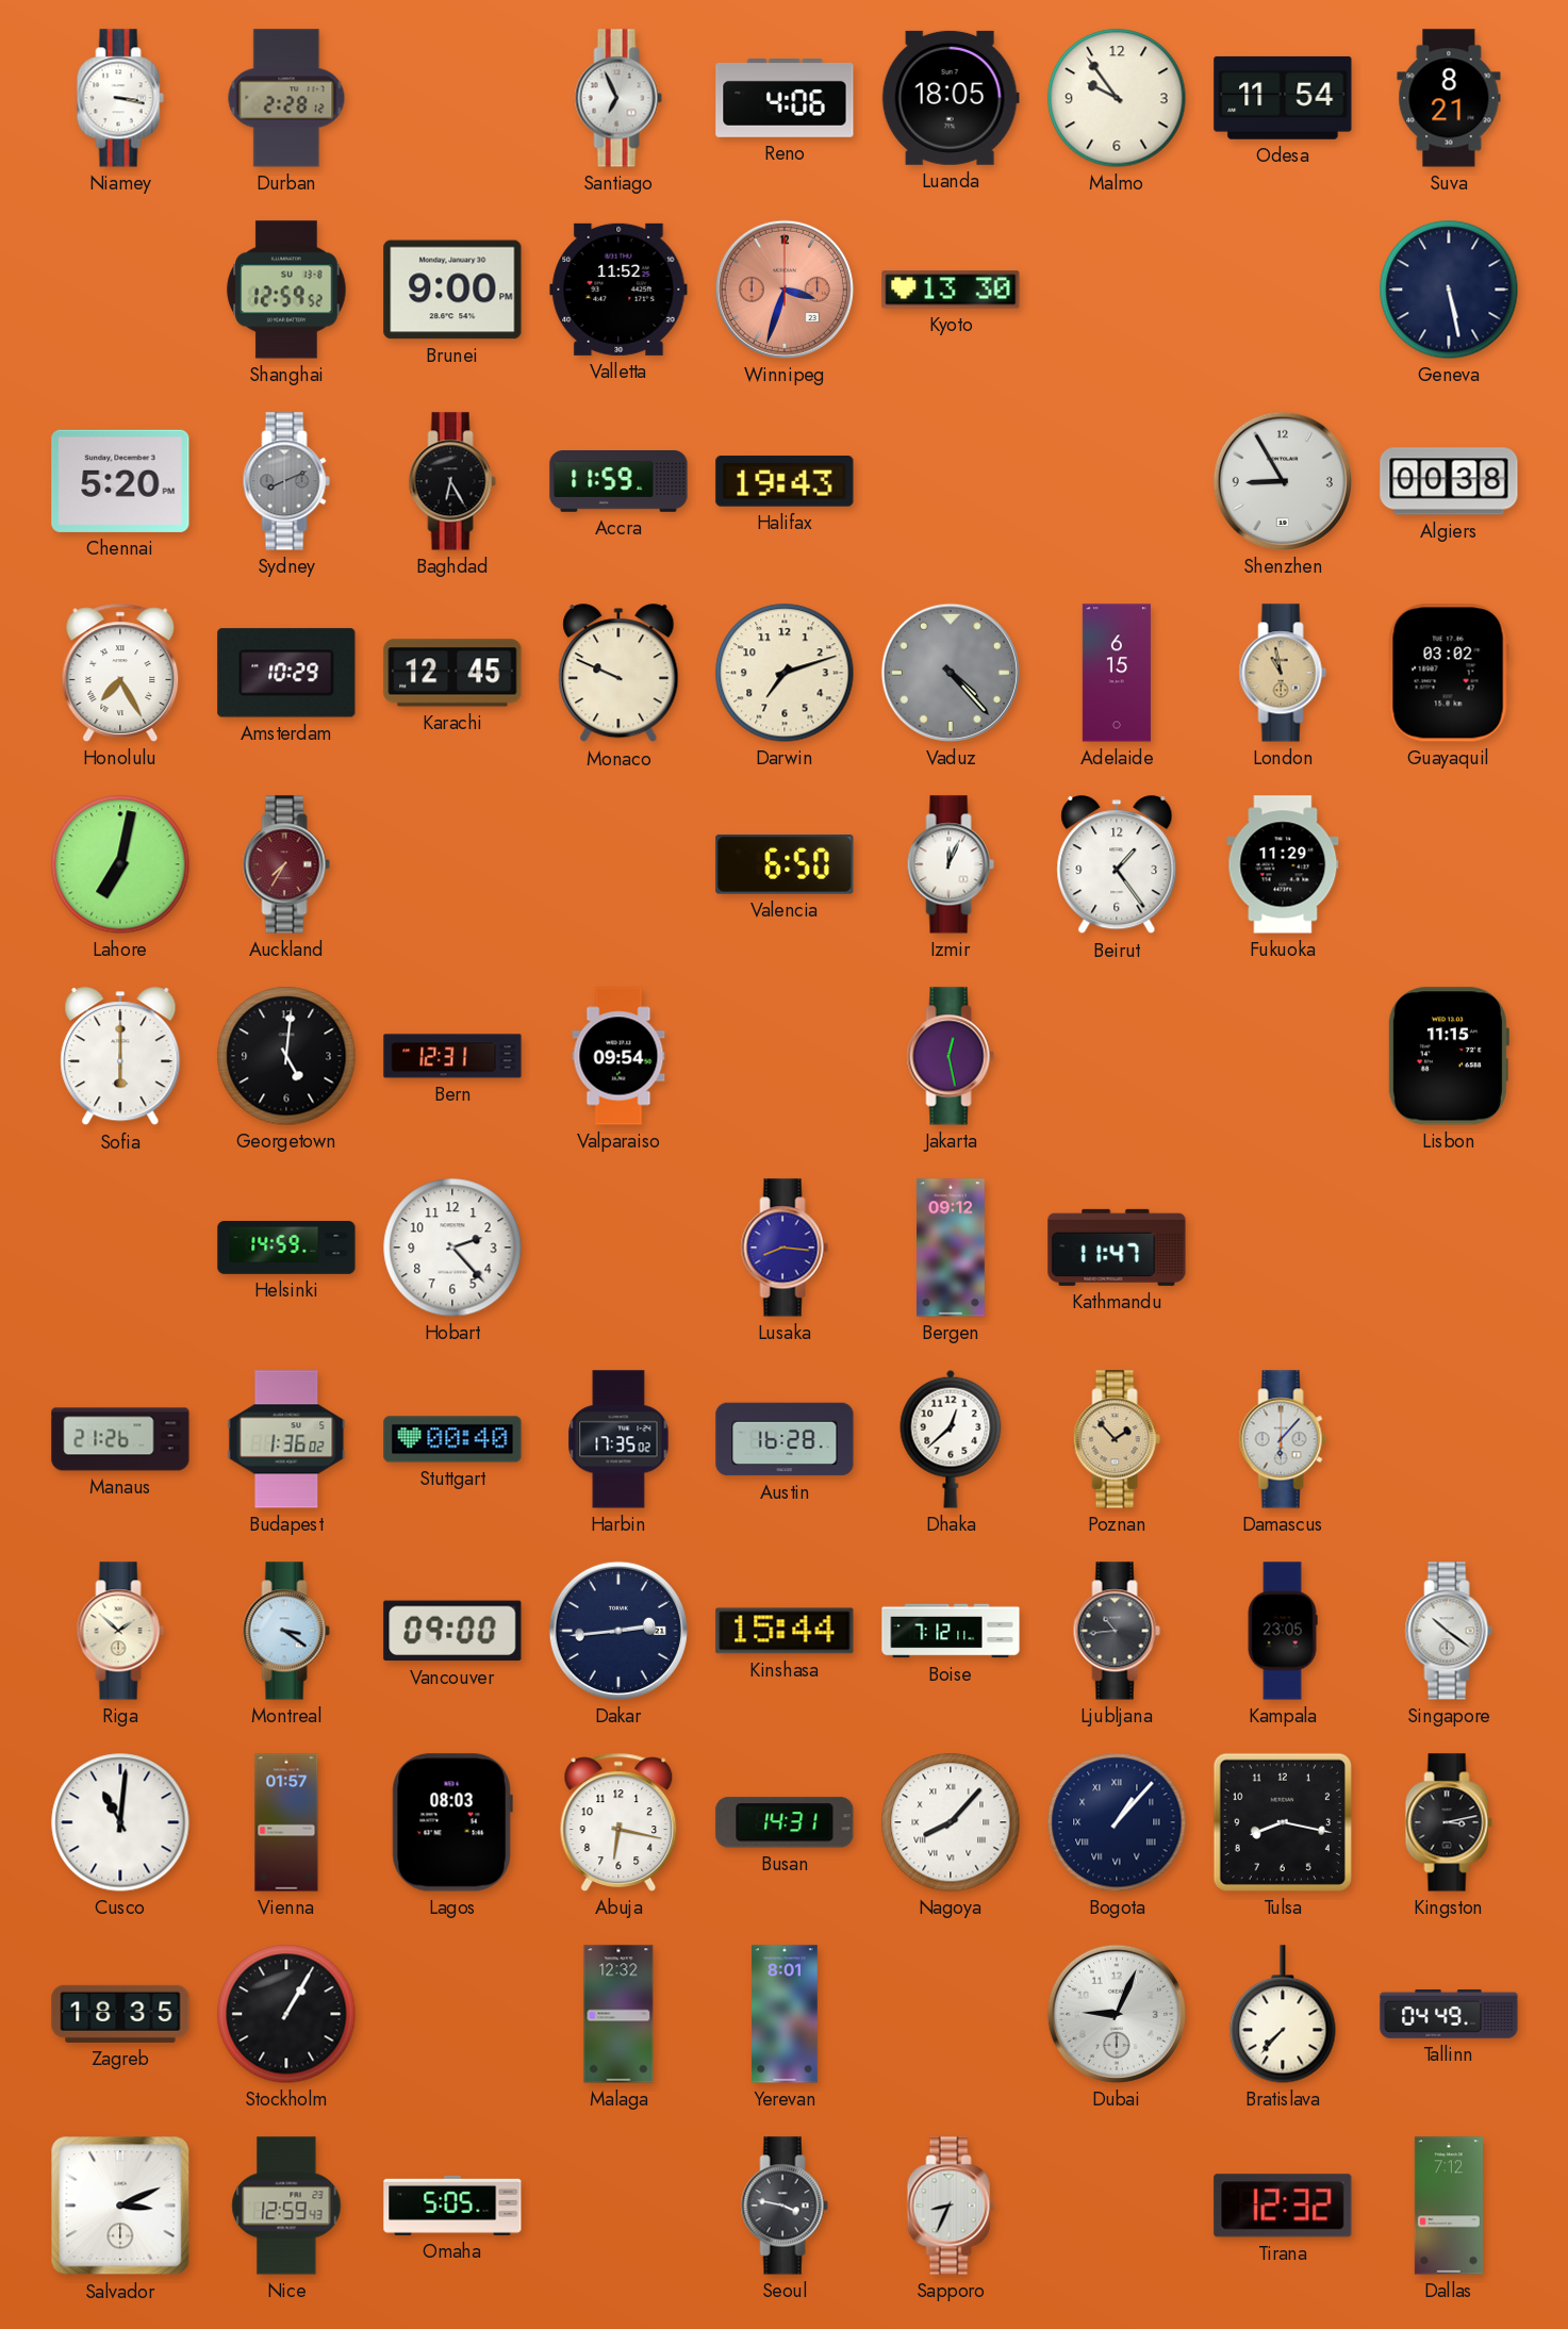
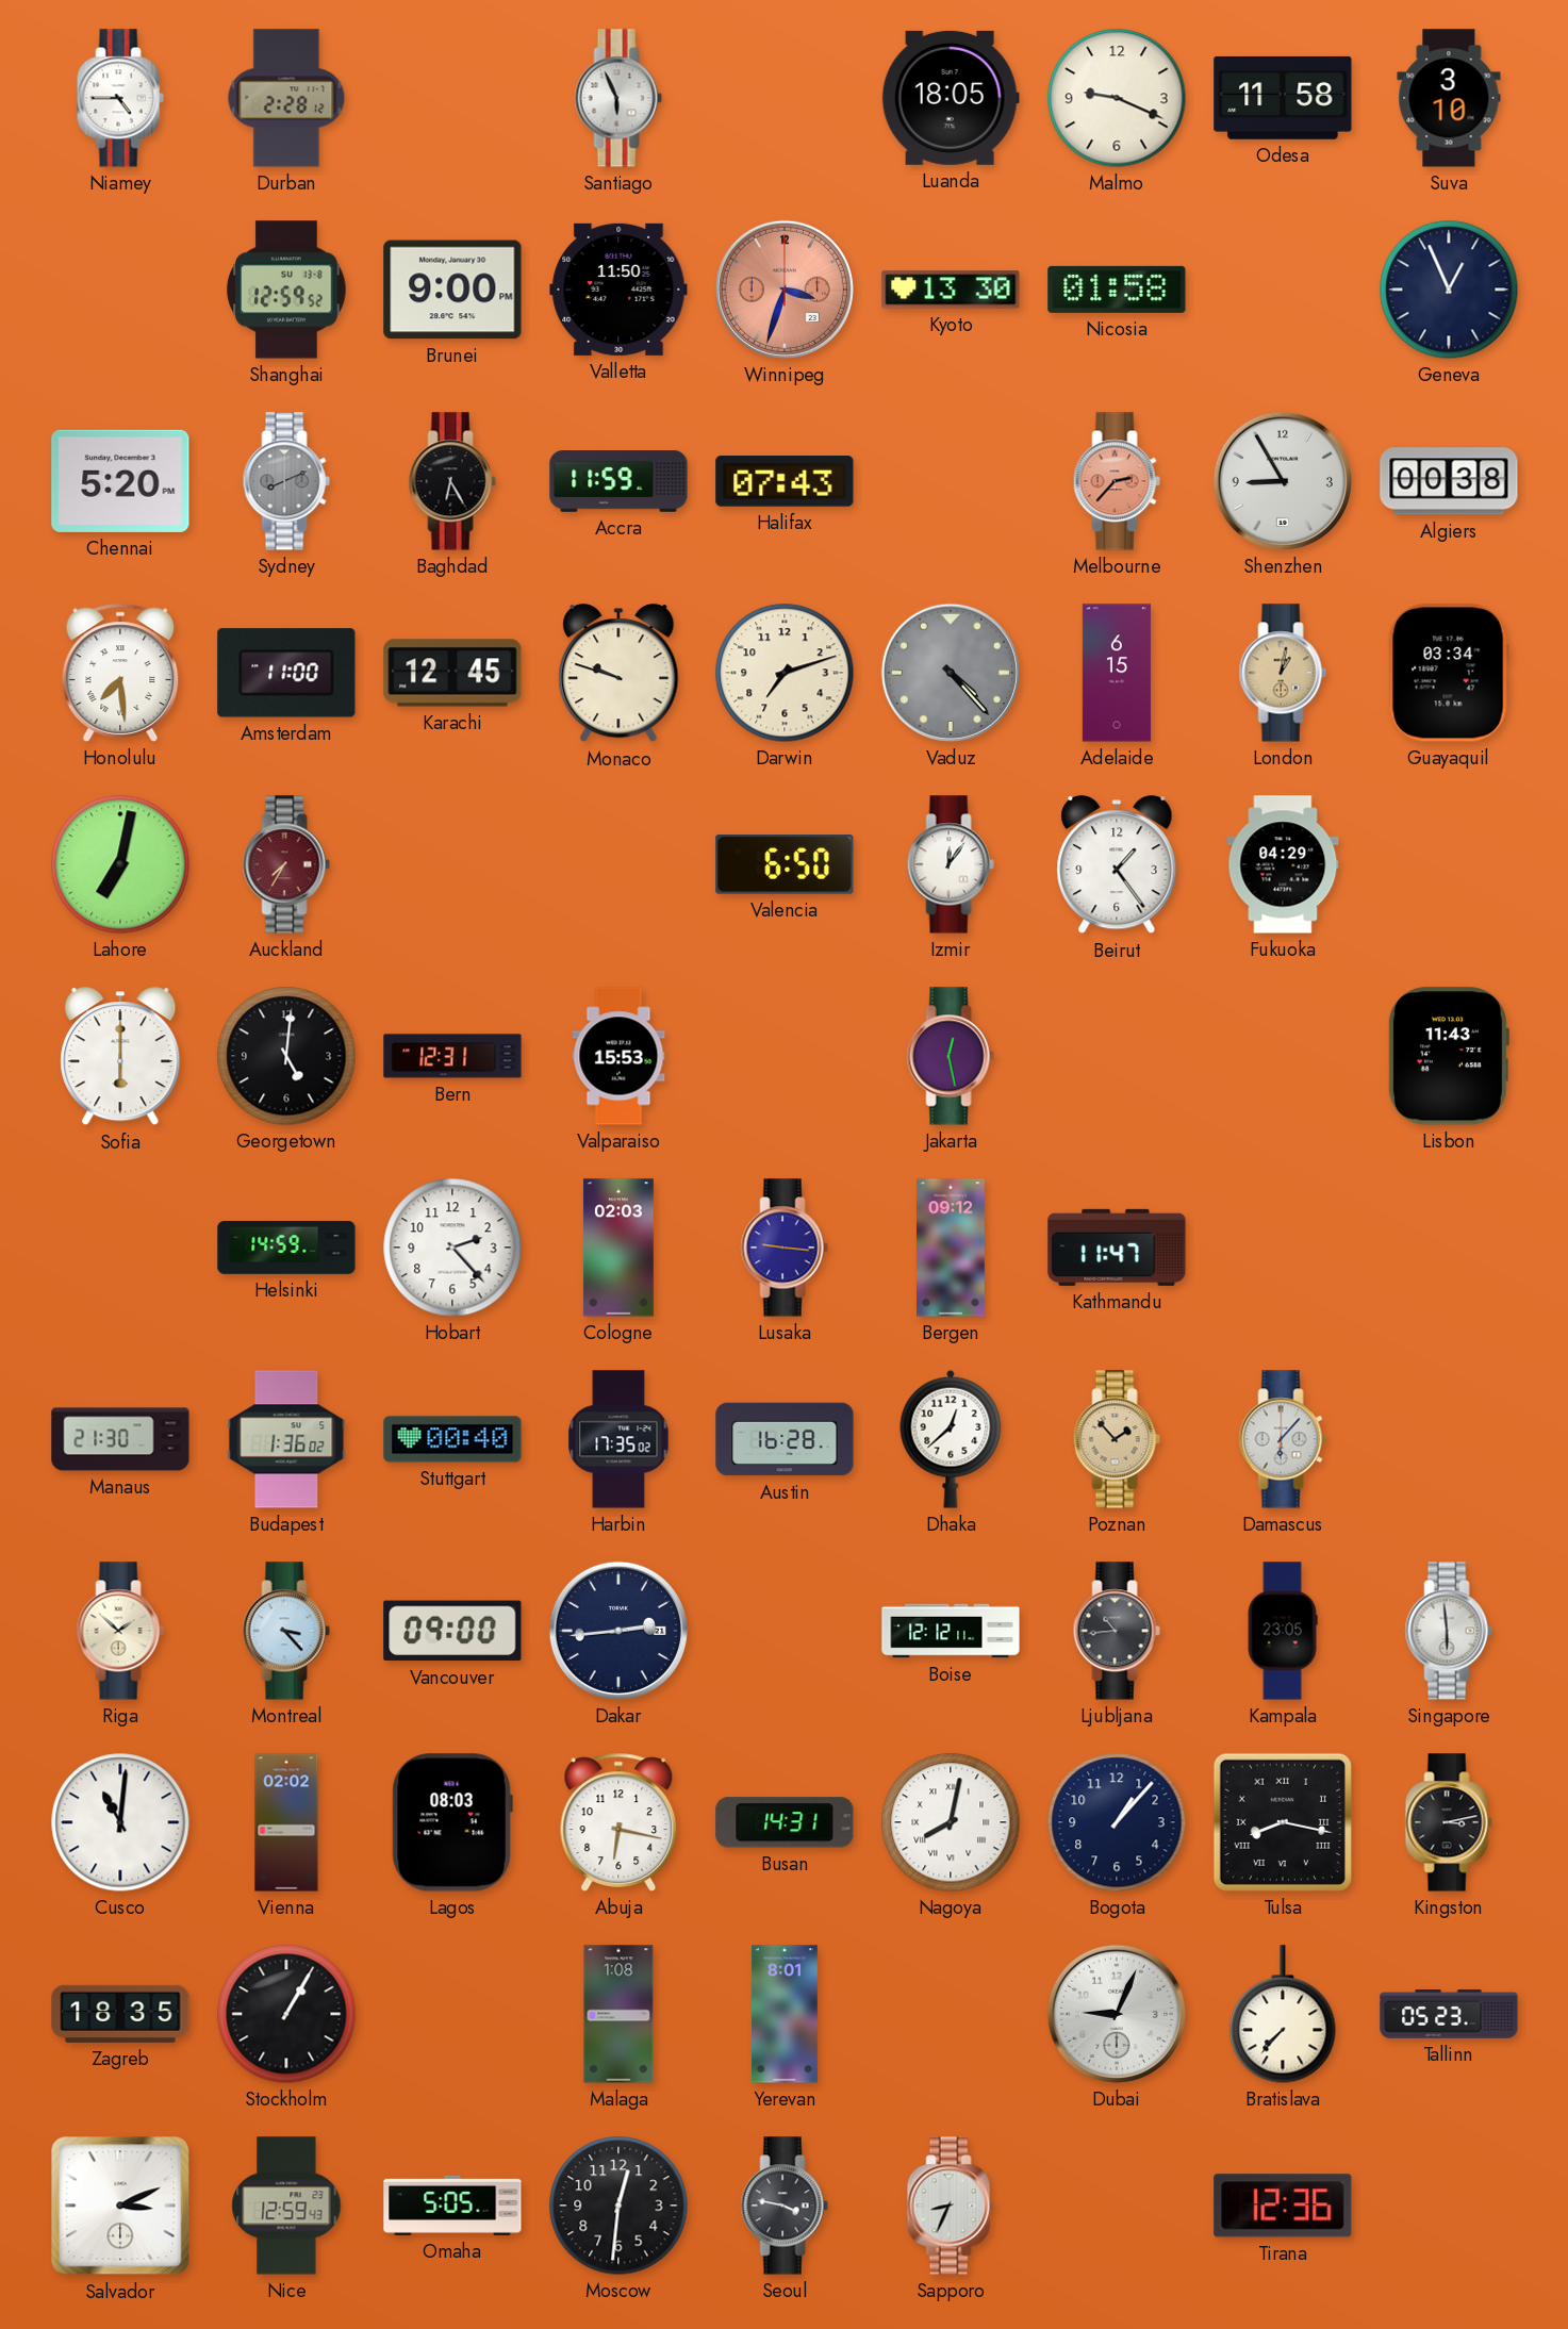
Niamey: 3:17 -> 4:45 (120, 98)
Santiago: 6:56 -> 5:56 (618, 98)
Reno: 4:06 -> none (785, 99)
Malmo: 9:54 -> 9:19 (1117, 98)
Odesa: 11:54 -> 11:58 (1283, 98)
Suva: 8:21 -> 3:10 (1449, 98)
Valletta: 11:52 -> 11:50 (618, 290)
Nicosia: none -> 01:58 (1117, 290)
Geneva: 5:28 -> 12:56 (1449, 290)
Halifax: 19:43 -> 07:43 (785, 481)
Melbourne: none -> 2:37 (1117, 481)
Honolulu: 7:25 -> 7:29 (120, 673)
Amsterdam: 10:29 -> 11:00 (286, 673)
Monaco: 9:49 -> 9:48 (618, 674)
London: 10:58 -> 1:02 (1283, 673)
Guayaquil: 03:02 -> 03:34 (1449, 673)
Izmir: 12:04 -> 12:06 (951, 864)
Fukuoka: 11:29 -> 04:29 (1283, 864)
Valparaiso: 09:54 -> 15:53 (618, 1056)
Lisbon: 11:15 -> 11:43 (1448, 1056)
Cologne: none -> 02:03 (618, 1248)
Lusaka: 8:16 -> 9:16 (785, 1248)
Manaus: 21:26 -> 21:30 (120, 1439)
Montreal: 3:21 -> 3:23 (286, 1631)
Kinshasa: 15:44 -> none (785, 1631)
Boise: 7:12 -> 12:12 (951, 1631)
Singapore: 10:21 -> 5:59 (1449, 1631)
Vienna: 01:57 -> 02:02 (286, 1822)
Nagoya: 8:07 -> 8:02 (951, 1822)
Bogota numerals: Roman -> Arabic (1117, 1822)
Tulsa numerals: Arabic -> Roman (1283, 1822)
Malaga: 12:32 -> 1:08 (618, 2014)
Tallinn: 04:49 -> 05:23 (1449, 2014)
Moscow: none -> 12:31 (618, 2206)
Tirana: 12:32 -> 12:36 (1283, 2206)
Dallas: 7:12 -> none (1449, 2206)
